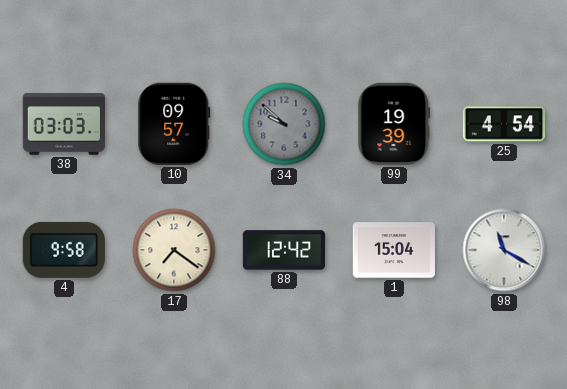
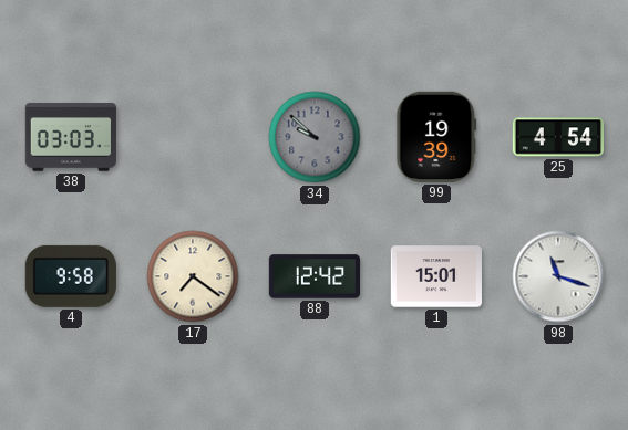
10: 09:57 -> none (174, 124)
1: 15:04 -> 15:01 (436, 276)
98: 11:20 -> 11:18 (558, 276)
